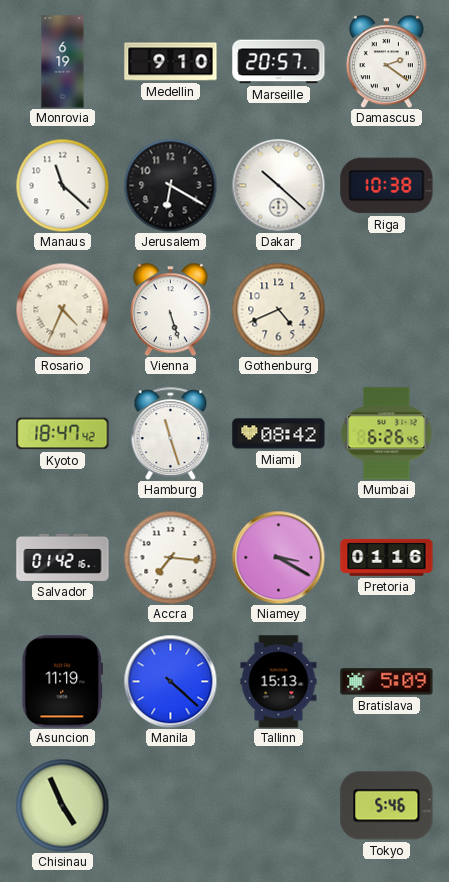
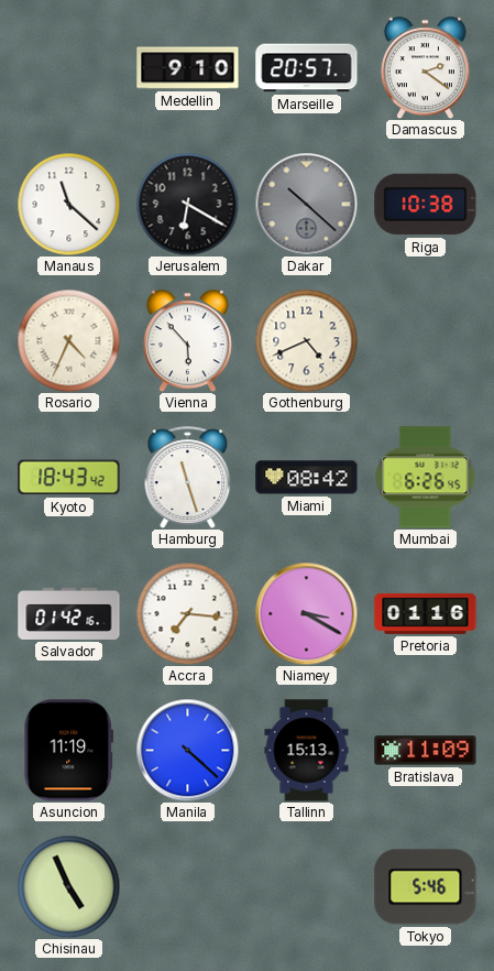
Monrovia: 6:19 -> none (63, 62)
Dakar dial: white -> grey (306, 204)
Vienna: 5:27 -> 5:53 (187, 340)
Kyoto: 18:47 -> 18:43 (69, 478)
Bratislava: 5:09 -> 11:09 (426, 751)
